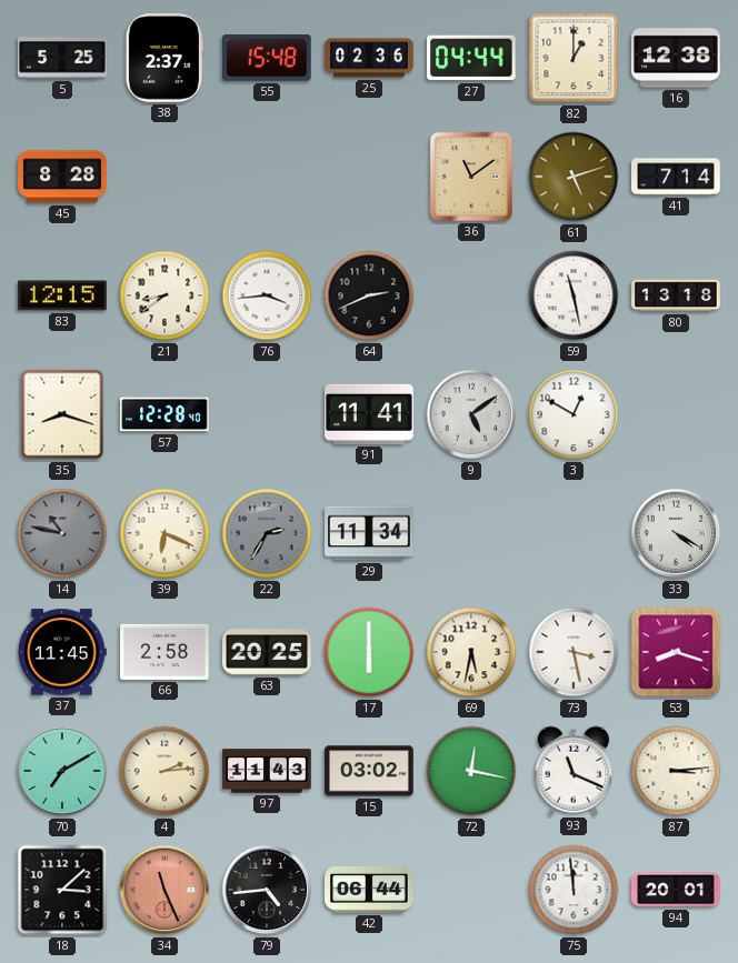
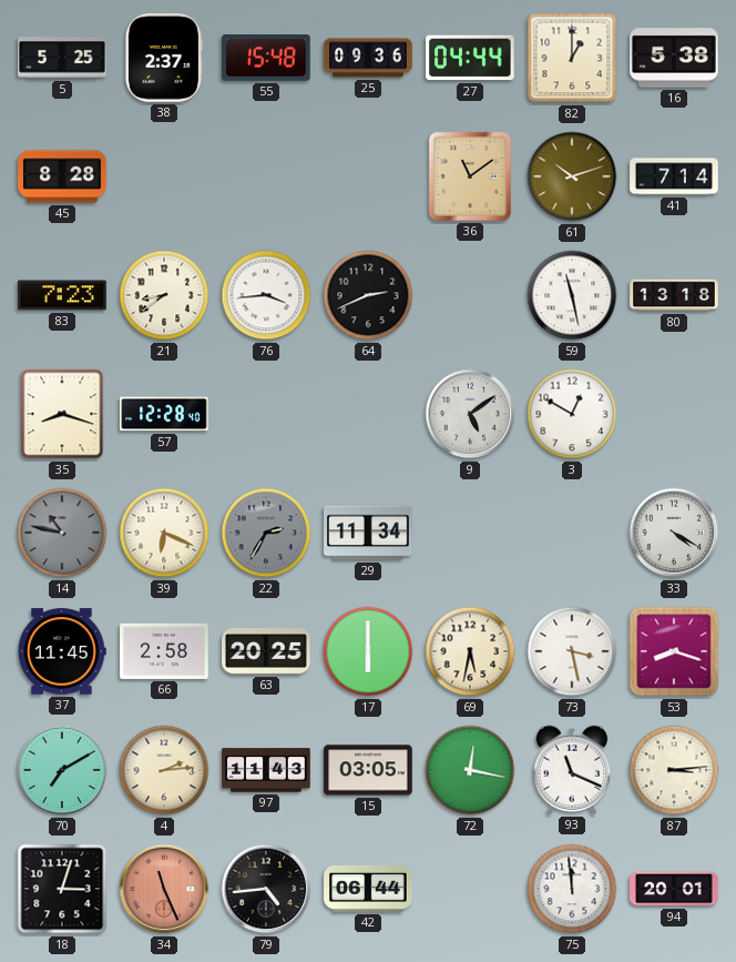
25: 02:36 -> 09:36 (368, 58)
16: 12:38 -> 5:38 (674, 58)
61: 5:12 -> 10:12 (572, 176)
83: 12:15 -> 7:23 (62, 295)
91: 11:41 -> none (369, 414)
15: 03:02 -> 03:05 (368, 770)
18: 3:08 -> 3:03 (62, 889)
